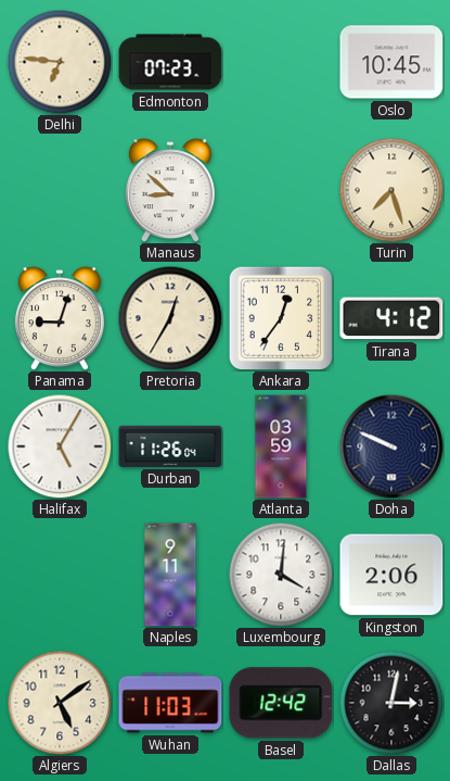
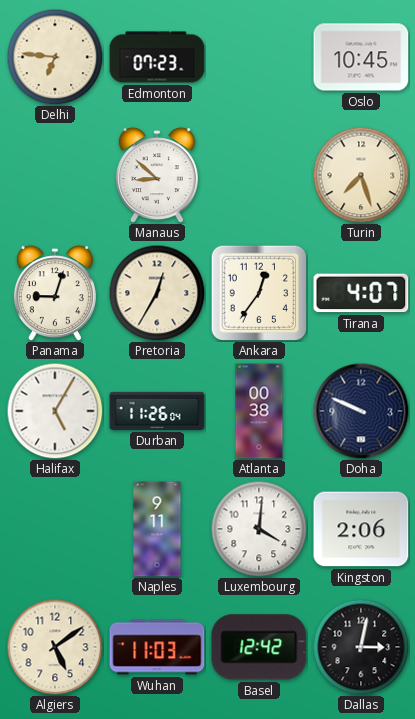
Tirana: 4:12 -> 4:07 (361, 293)
Atlanta: 03:59 -> 00:38 (259, 411)
